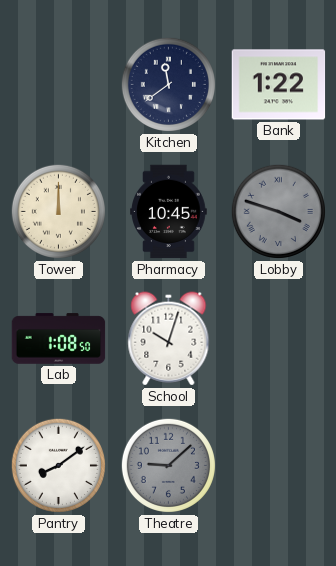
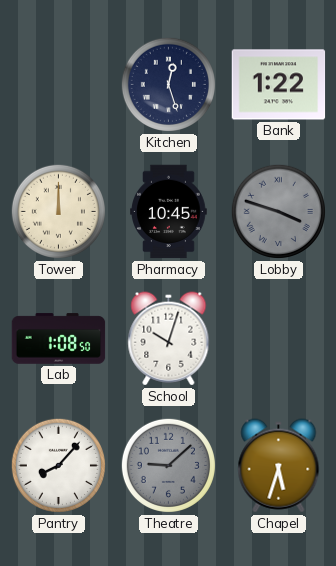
Kitchen: 11:39 -> 12:27 (168, 84)
Pantry: 8:09 -> 8:07 (58, 465)
Chapel: none -> 5:33 (279, 466)
